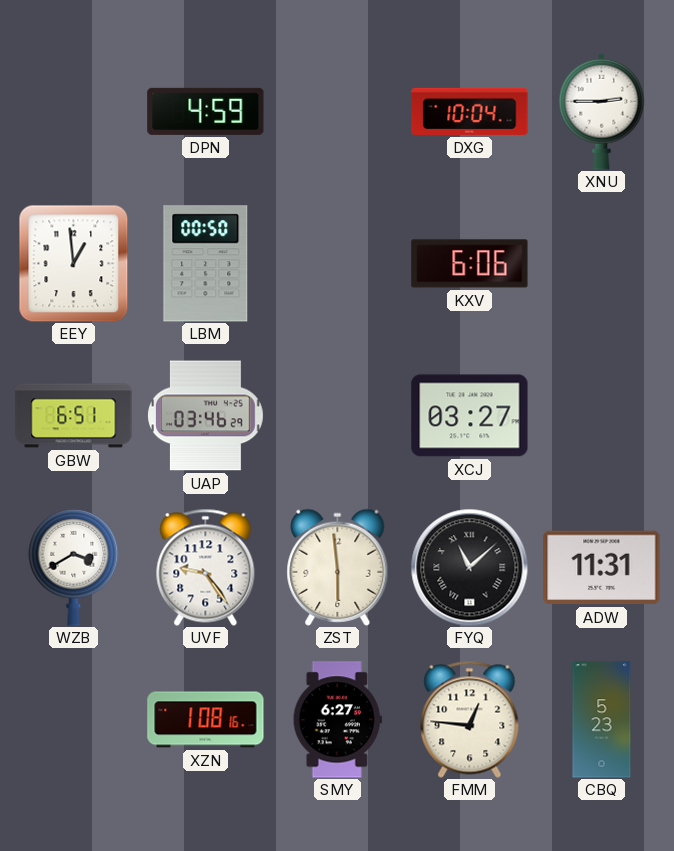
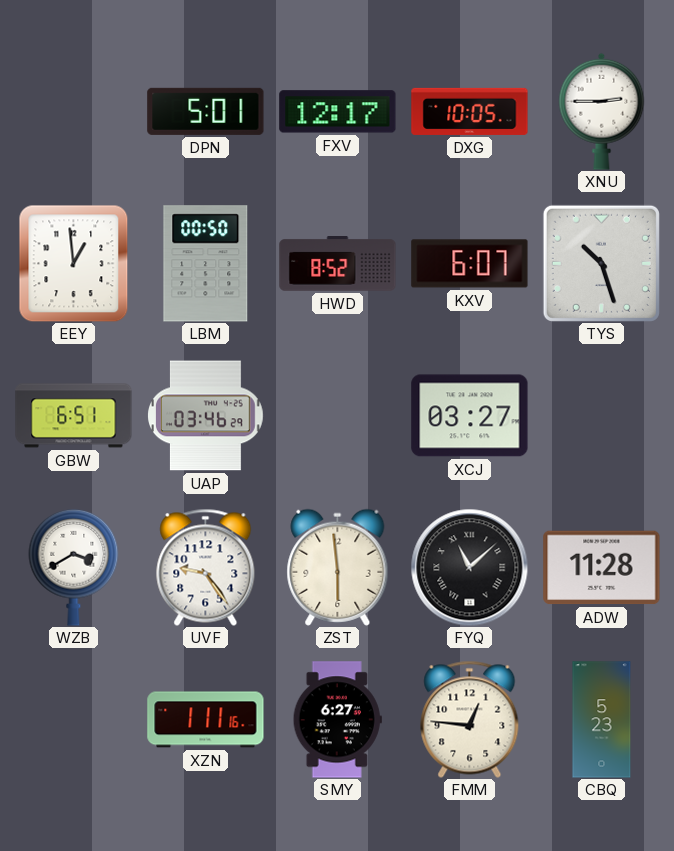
DPN: 4:59 -> 5:01 (206, 111)
FXV: none -> 12:17 (338, 112)
DXG: 10:04 -> 10:05 (470, 111)
HWD: none -> 8:52 (338, 264)
KXV: 6:06 -> 6:07 (470, 264)
TYS: none -> 10:27 (601, 263)
ADW: 11:31 -> 11:28 (602, 568)
XZN: 1:08 -> 1:11 (206, 720)
